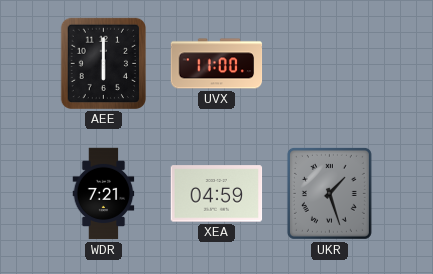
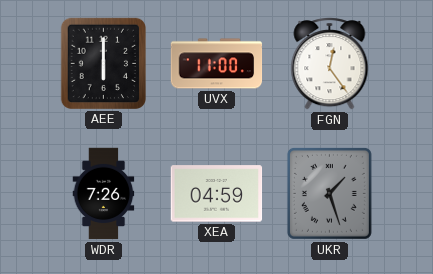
FGN: none -> 12:24 (330, 64)
WDR: 7:21 -> 7:26 (104, 194)
